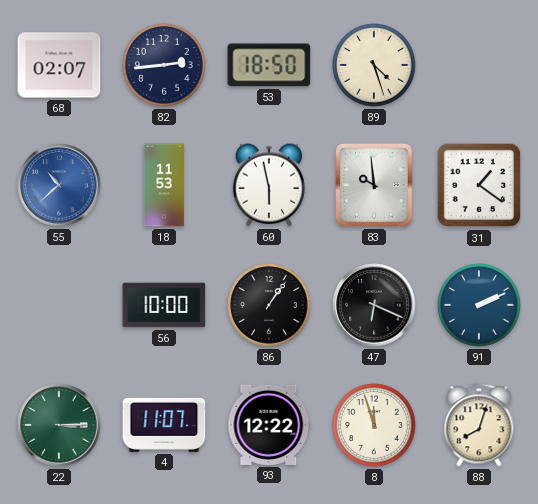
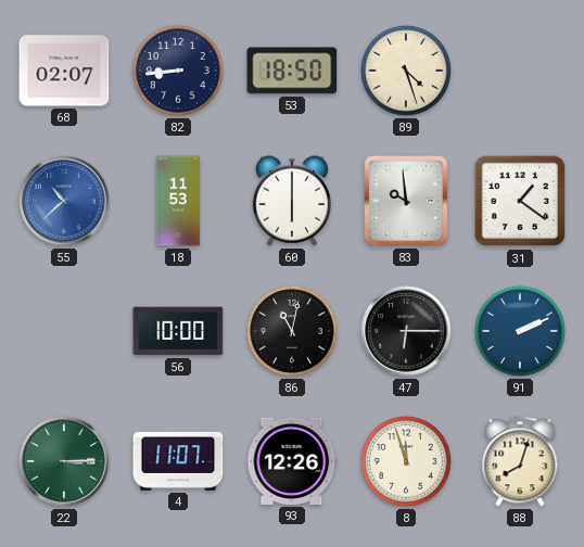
82: 2:44 -> 8:44 (178, 71)
60: 5:58 -> 6:00 (292, 201)
86: 1:06 -> 11:02 (292, 331)
47: 6:19 -> 6:15 (406, 331)
93: 12:22 -> 12:26 (292, 461)
